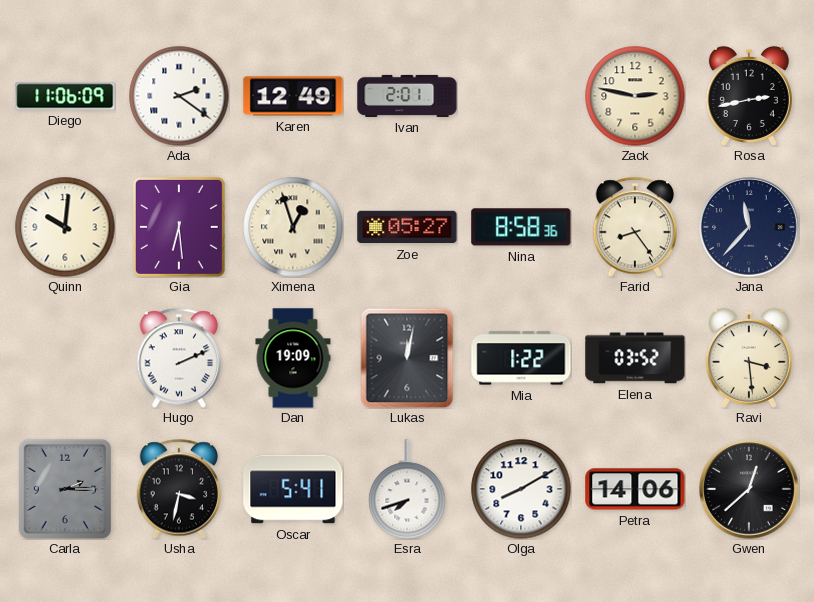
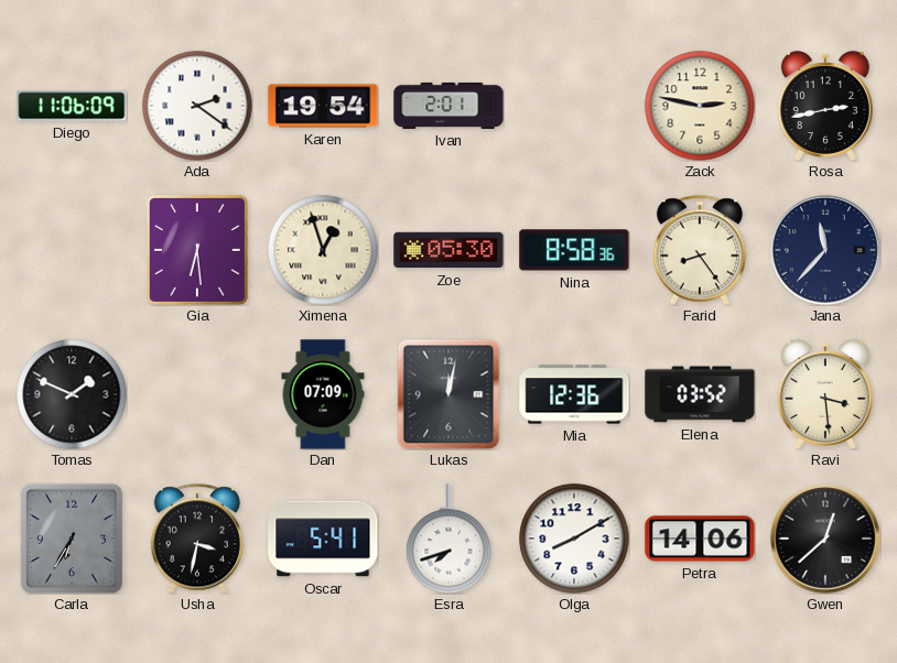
Karen: 12:49 -> 19:54 (323, 106)
Quinn: 10:01 -> none (65, 227)
Zoe: 05:27 -> 05:30 (448, 250)
Tomas: none -> 1:49 (72, 394)
Hugo: 2:11 -> none (179, 358)
Dan: 19:09 -> 07:09 (323, 394)
Mia: 1:22 -> 12:36 (574, 394)
Carla: 2:15 -> 6:35 (72, 539)
